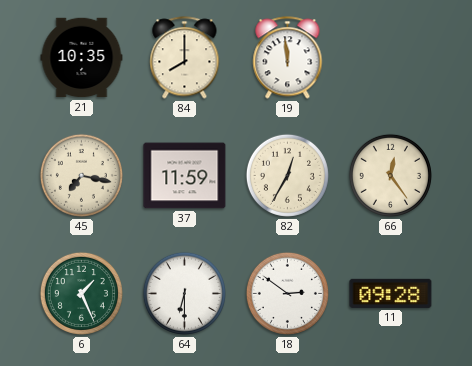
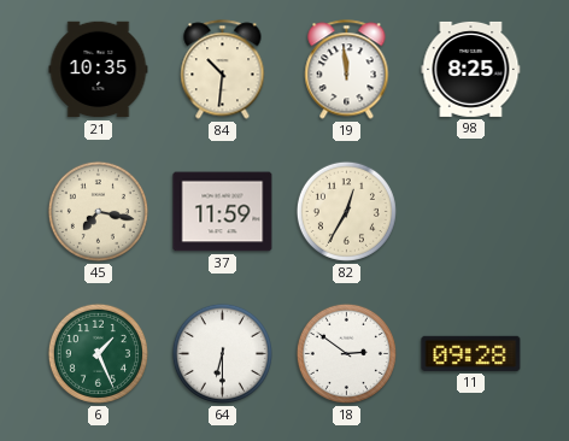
84: 8:00 -> 10:31 (223, 70)
98: none -> 8:25 (471, 69)
66: 12:24 -> none (390, 175)
